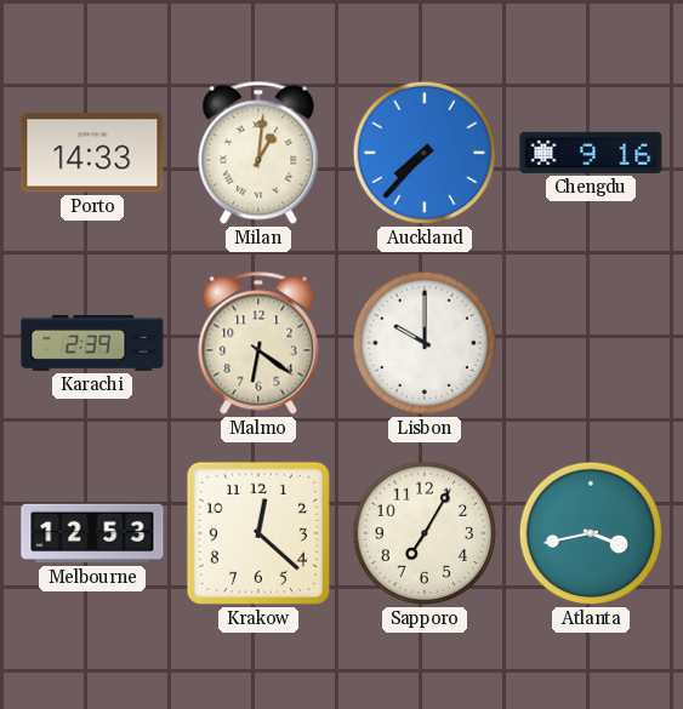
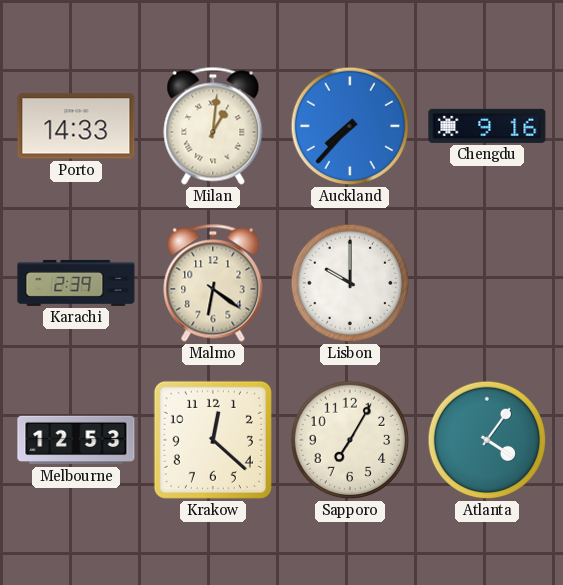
Atlanta: 3:43 -> 4:06 (487, 440)
